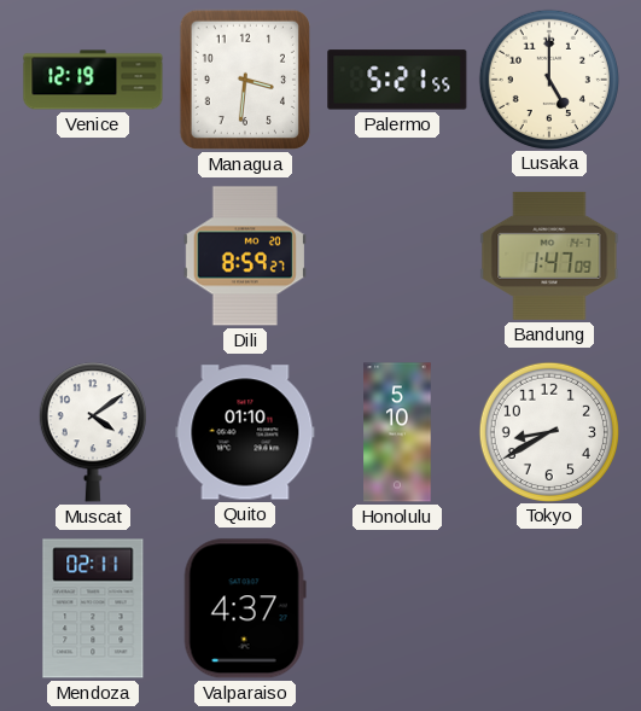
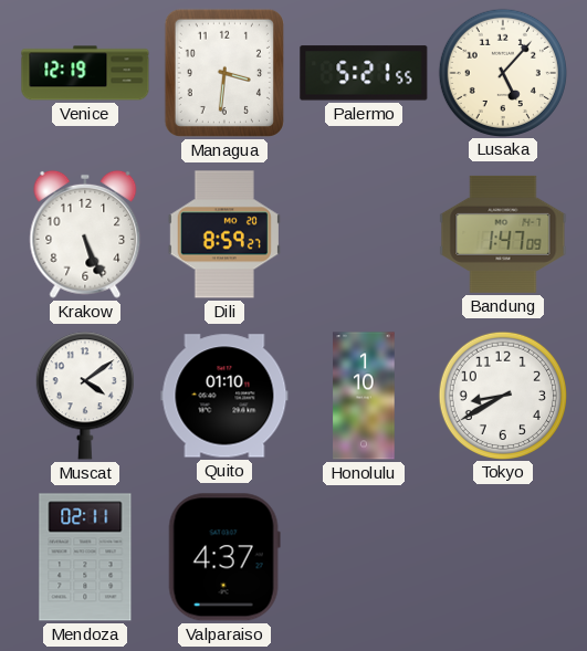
Lusaka: 5:00 -> 5:07 (502, 72)
Krakow: none -> 5:26 (85, 234)
Honolulu: 5:10 -> 1:10 (364, 396)
